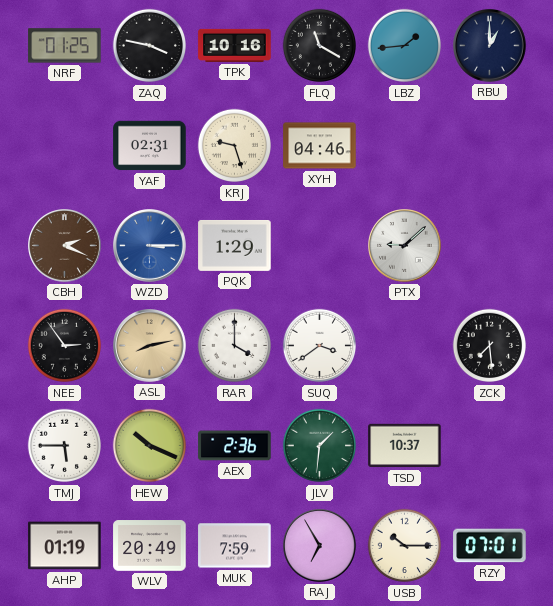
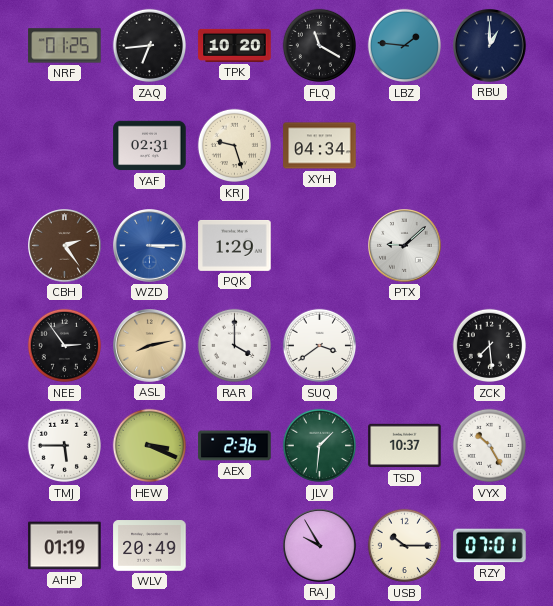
ZAQ: 3:47 -> 6:44 (150, 46)
TPK: 10:16 -> 10:20 (235, 45)
LBZ: 1:44 -> 1:46 (405, 46)
XYH: 04:46 -> 04:34 (320, 146)
CBH: 2:19 -> 2:24 (65, 246)
HEW: 10:19 -> 3:19 (150, 446)
VYX: none -> 10:25 (490, 446)
MUK: 7:59 -> none (235, 546)
RAJ: 6:55 -> 9:55 (320, 546)
